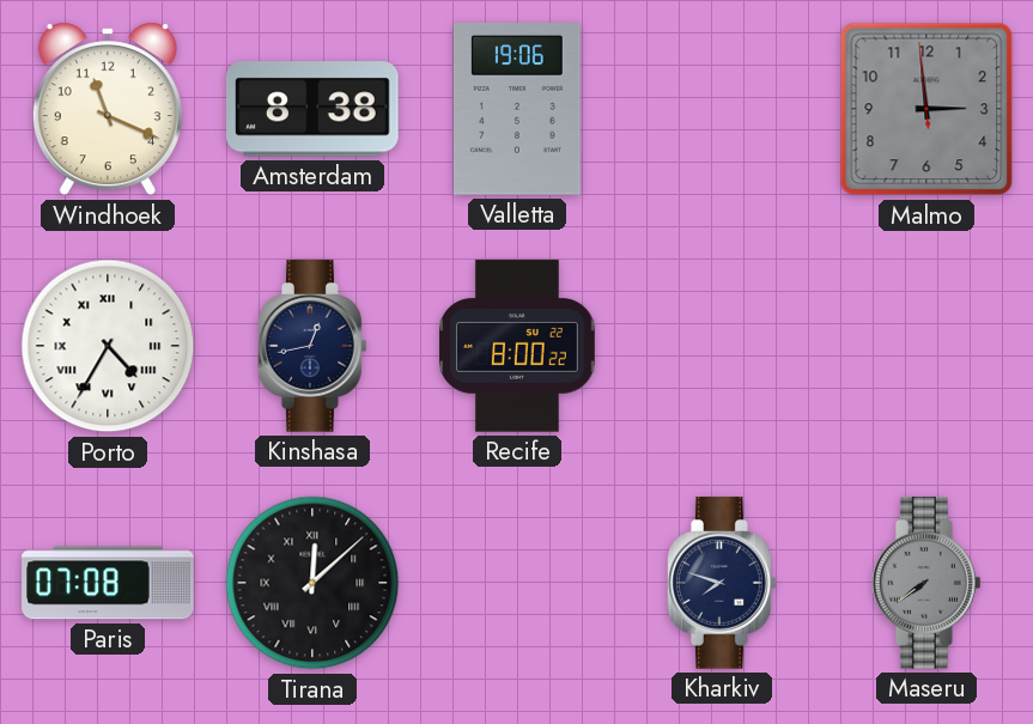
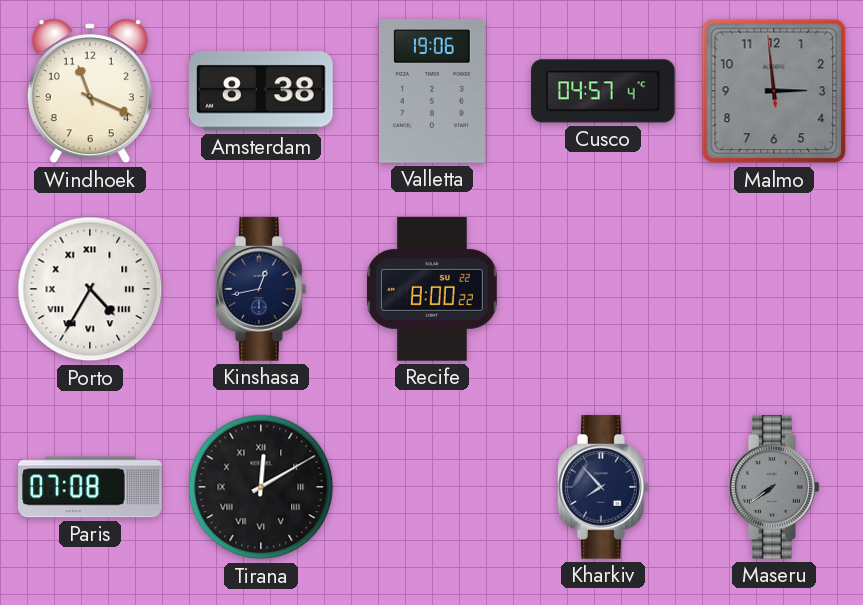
Cusco: none -> 04:57 (603, 91)
Tirana: 12:08 -> 12:10 (261, 487)
Kharkiv: 7:48 -> 7:53 (604, 487)
